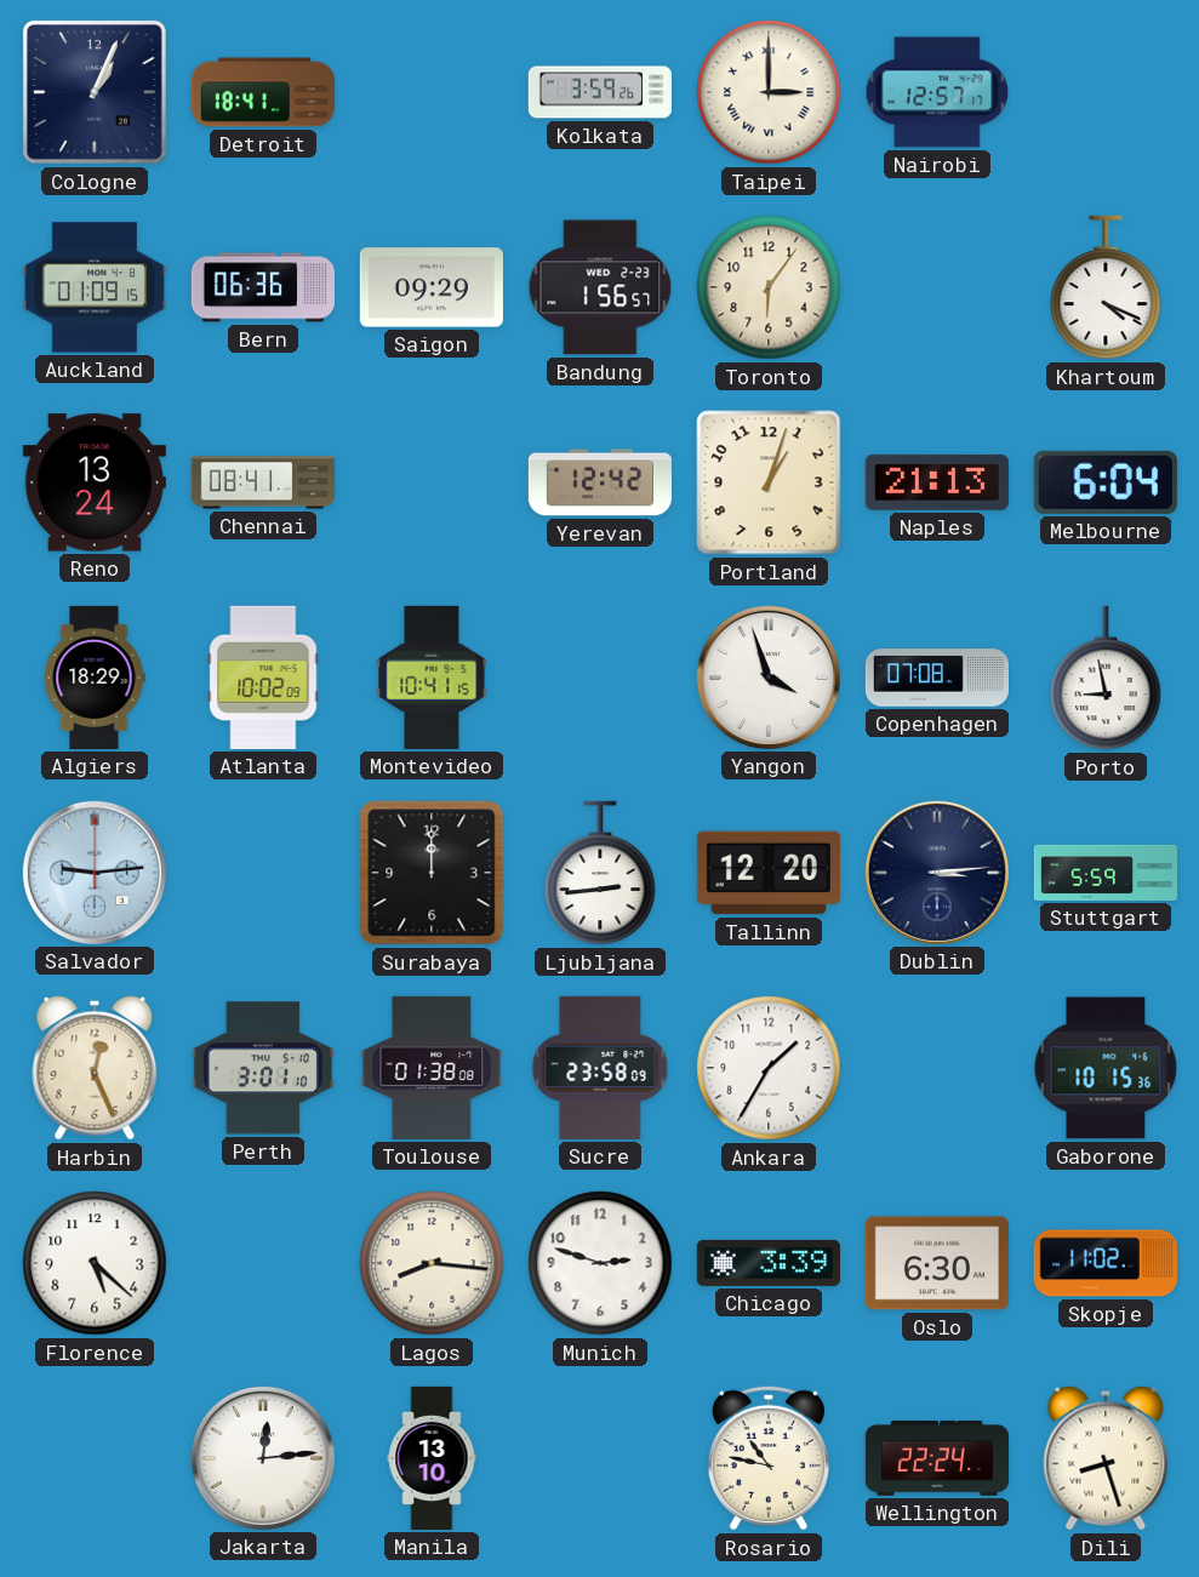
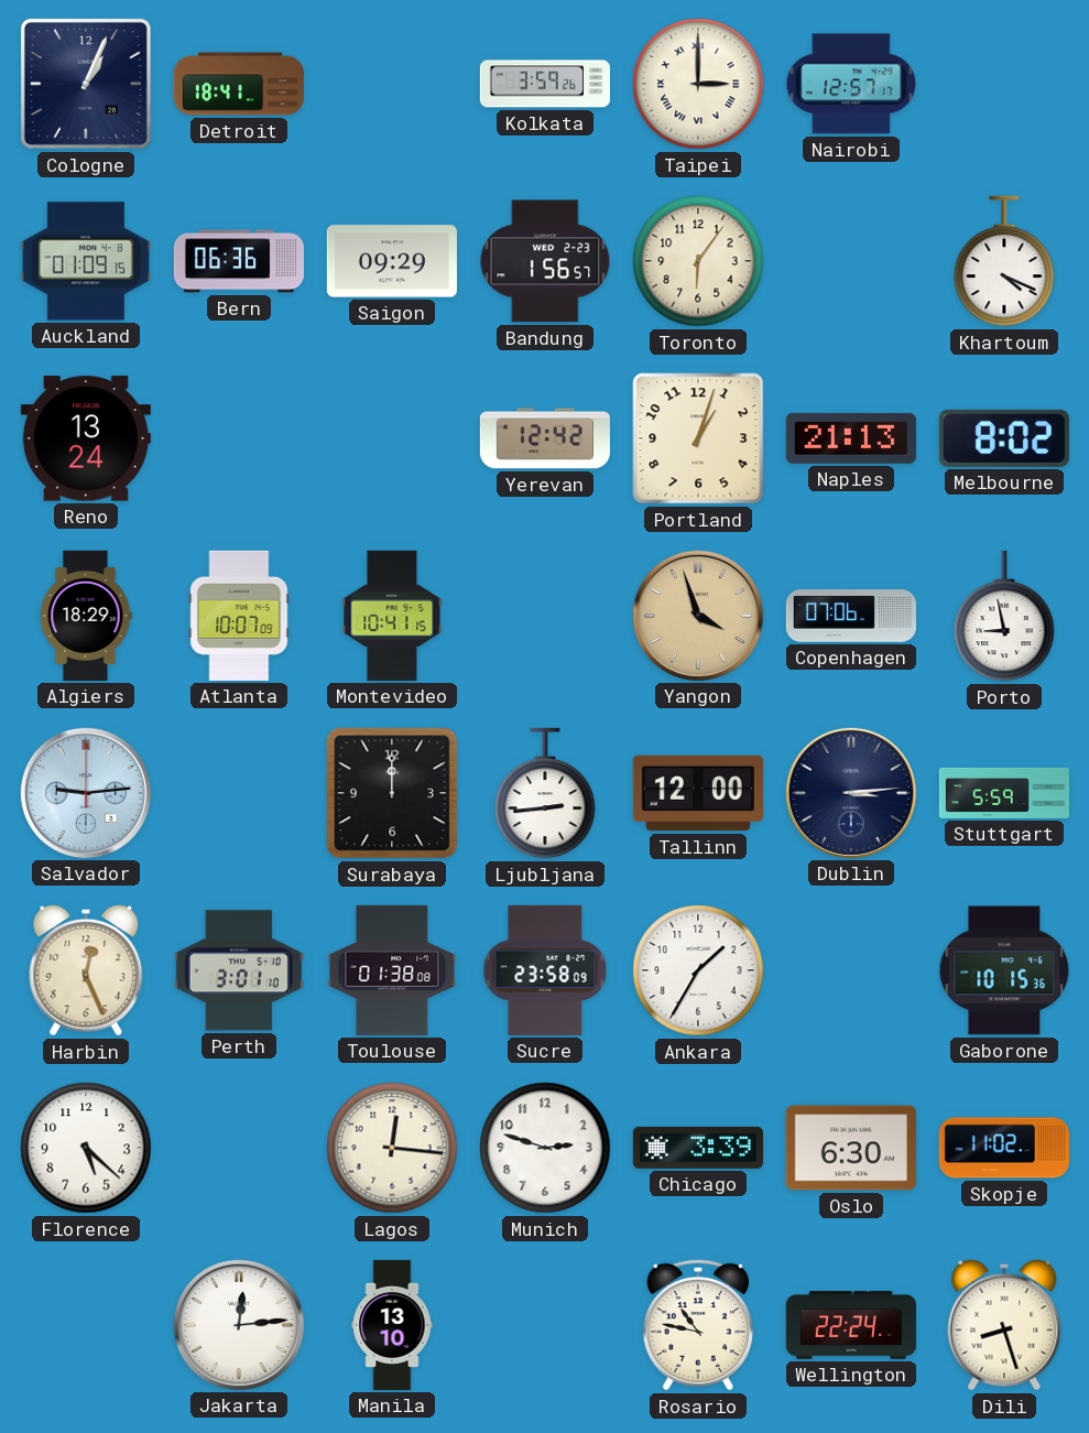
Chennai: 08:41 -> none (263, 482)
Melbourne: 6:04 -> 8:02 (1004, 438)
Atlanta: 10:02 -> 10:07 (239, 616)
Yangon dial: white -> champagne (698, 616)
Copenhagen: 07:08 -> 07:06 (850, 616)
Tallinn: 12:20 -> 12:00 (698, 793)
Lagos: 8:16 -> 12:16 (392, 1148)
